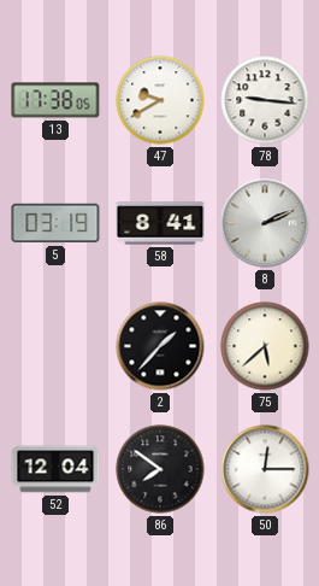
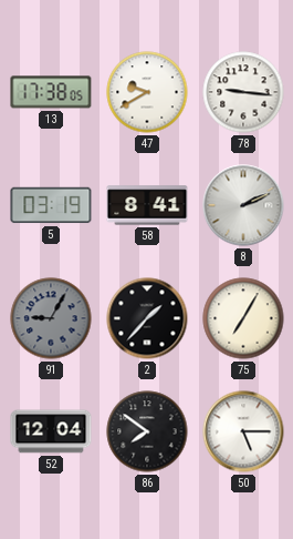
91: none -> 9:05 (51, 318)
75: 5:38 -> 7:05 (243, 318)
50: 12:15 -> 5:15 (243, 431)
